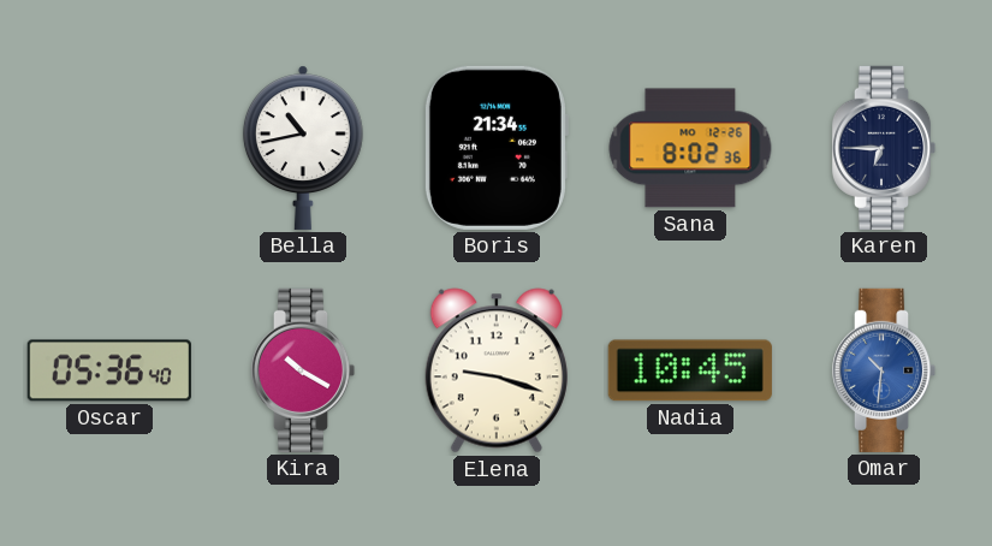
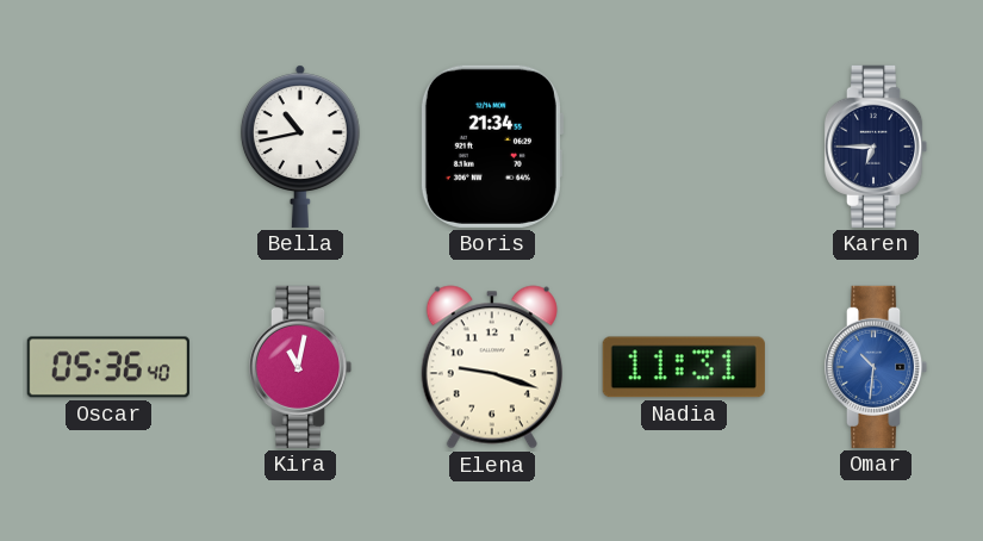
Sana: 8:02 -> none (690, 148)
Kira: 10:20 -> 11:02 (300, 367)
Nadia: 10:45 -> 11:31 (684, 367)
